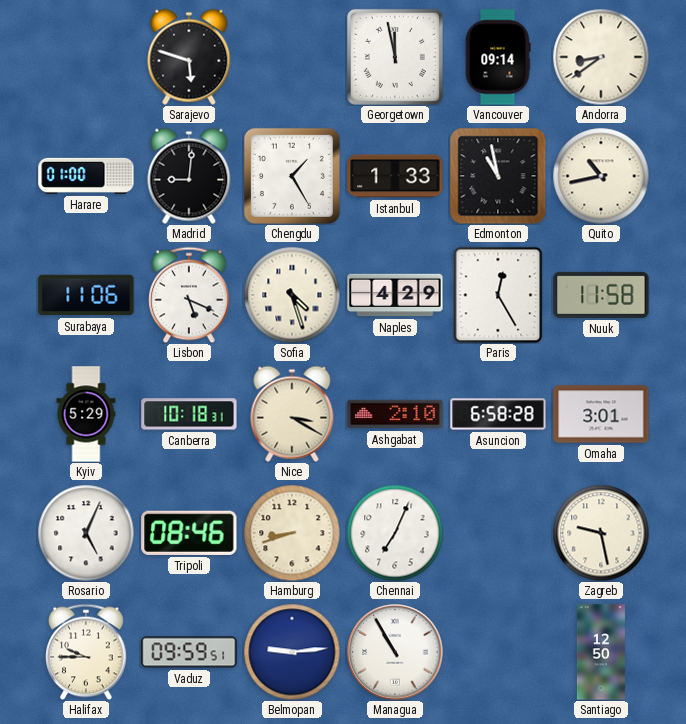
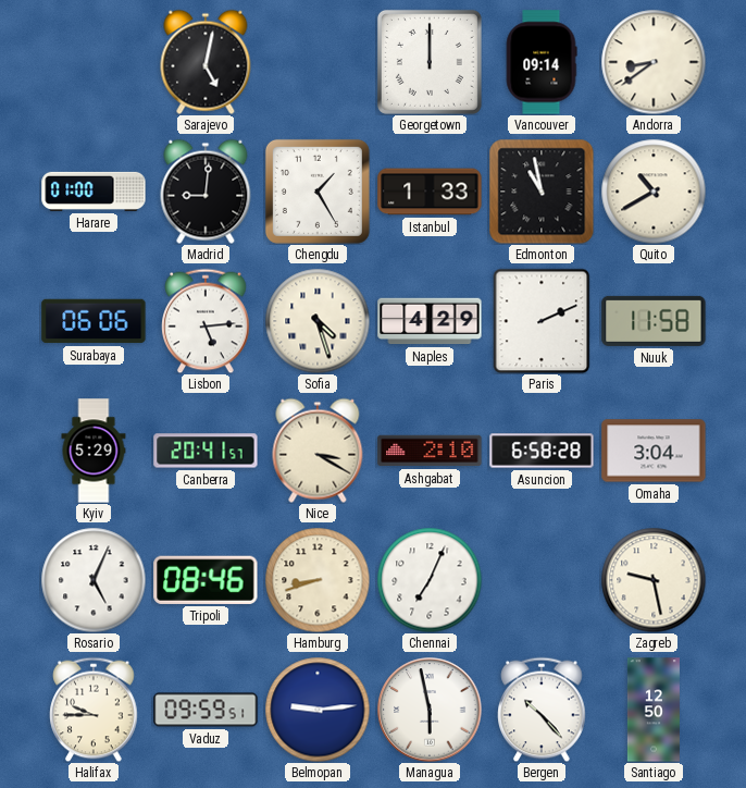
Sarajevo: 5:48 -> 5:02 (206, 62)
Georgetown: 11:58 -> 12:00 (430, 62)
Quito: 10:43 -> 10:40 (654, 192)
Surabaya: 11:06 -> 06:06 (94, 321)
Lisbon: 5:19 -> 5:14 (206, 321)
Paris: 12:25 -> 2:11 (542, 321)
Canberra: 10:18 -> 20:41 (206, 451)
Omaha: 3:01 -> 3:04 (654, 451)
Managua: 10:55 -> 5:58 (430, 710)
Bergen: none -> 10:23 (542, 710)
